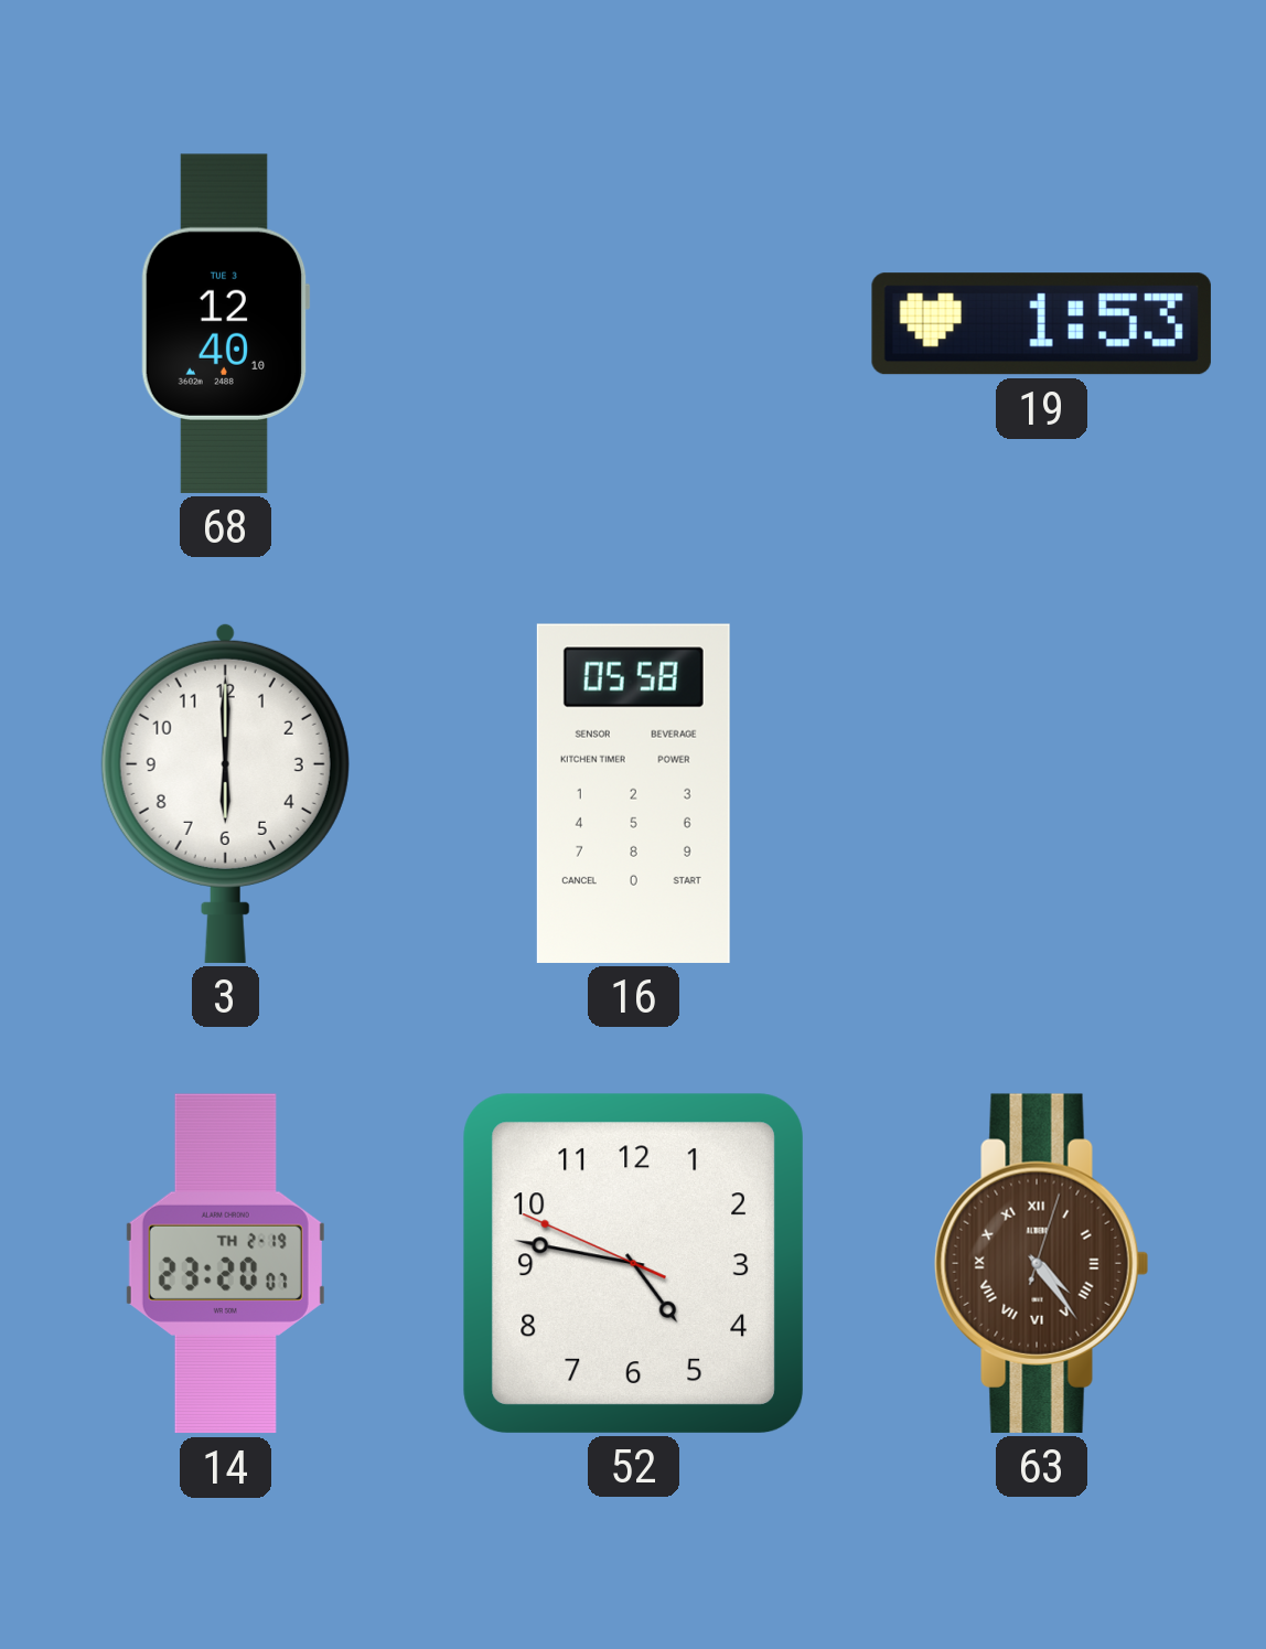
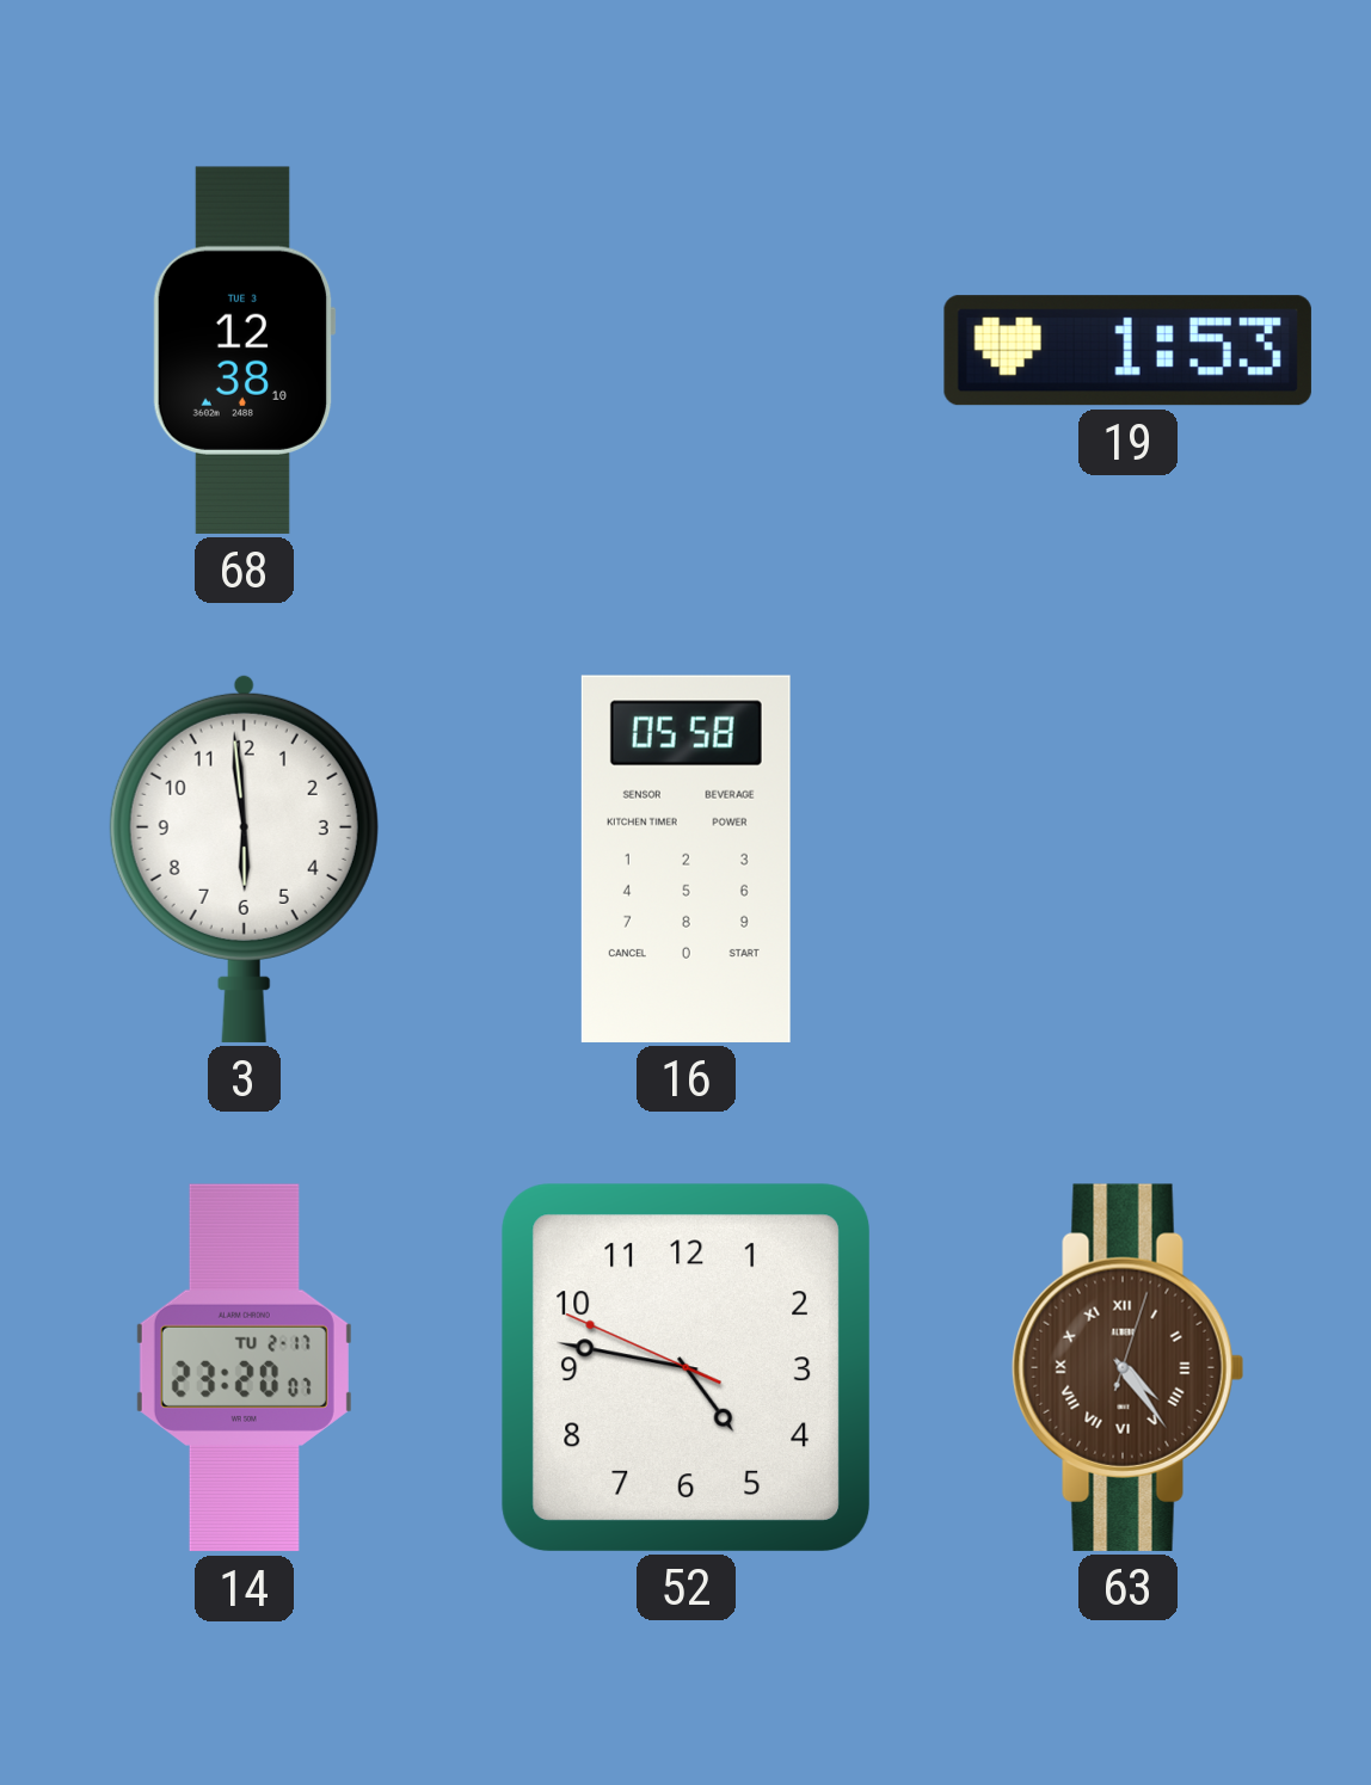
68: 12:40 -> 12:38 (244, 350)
3: 6:00 -> 5:59 (244, 858)
14 date: TH 2-19 -> TU 2-17 (244, 1368)
